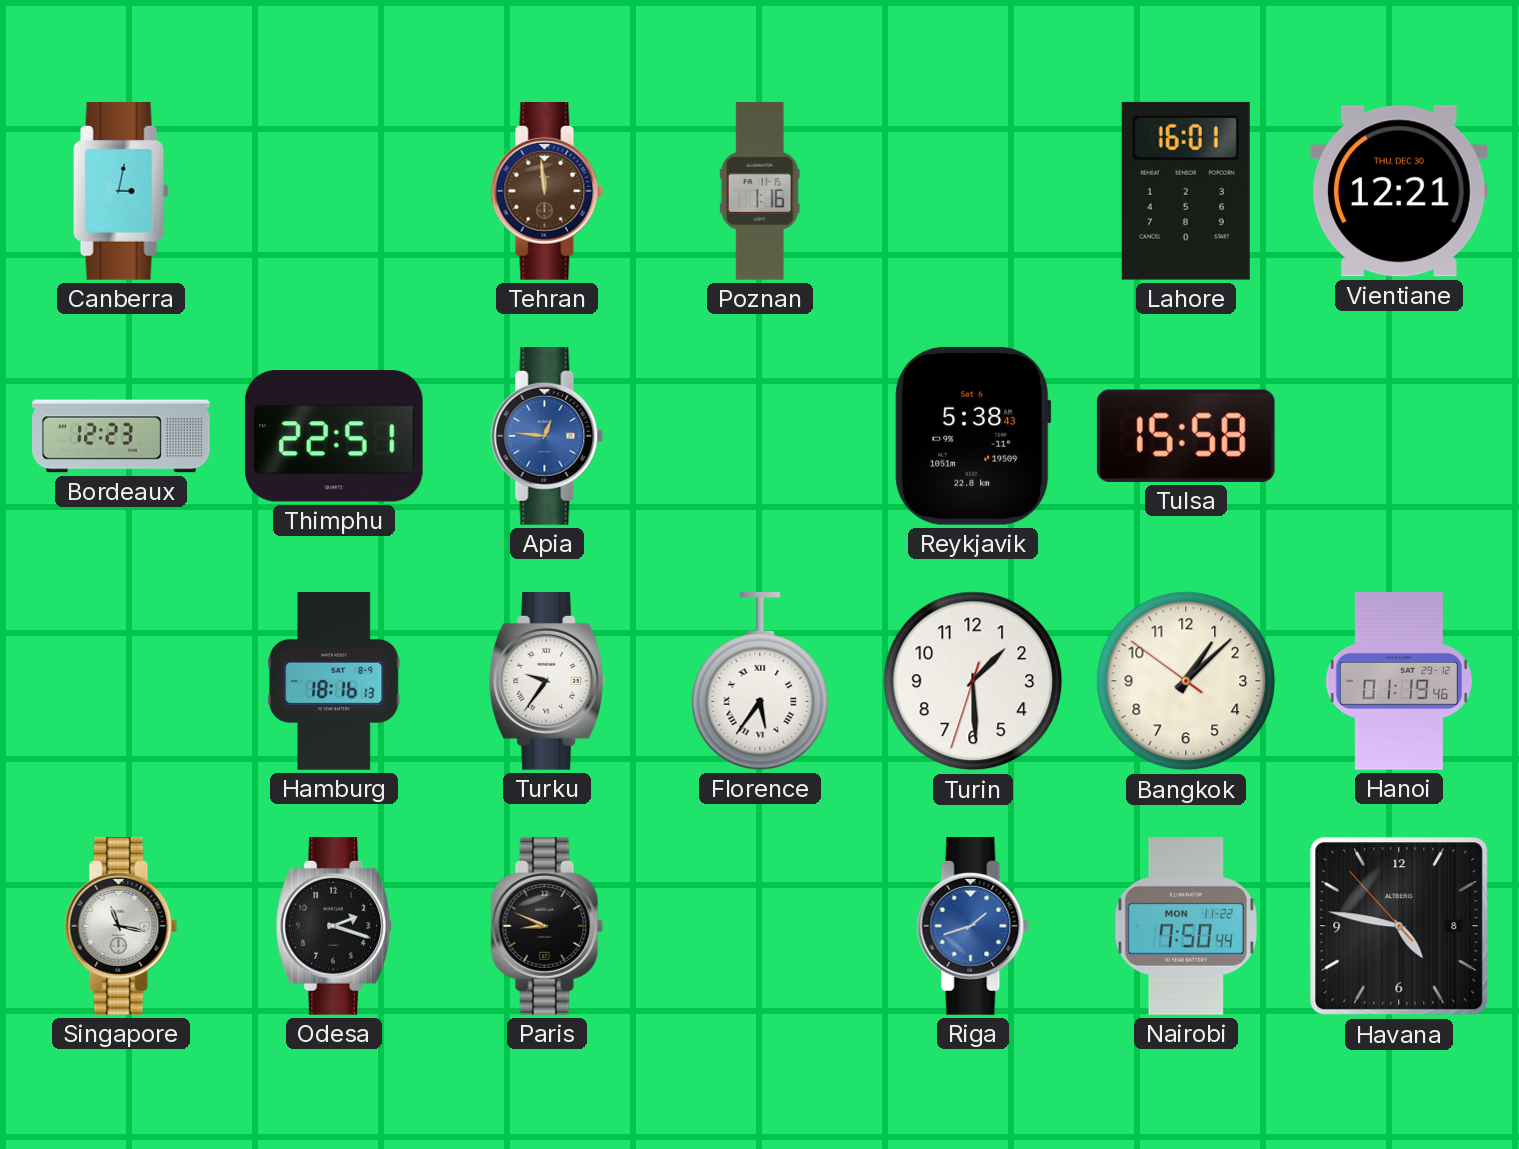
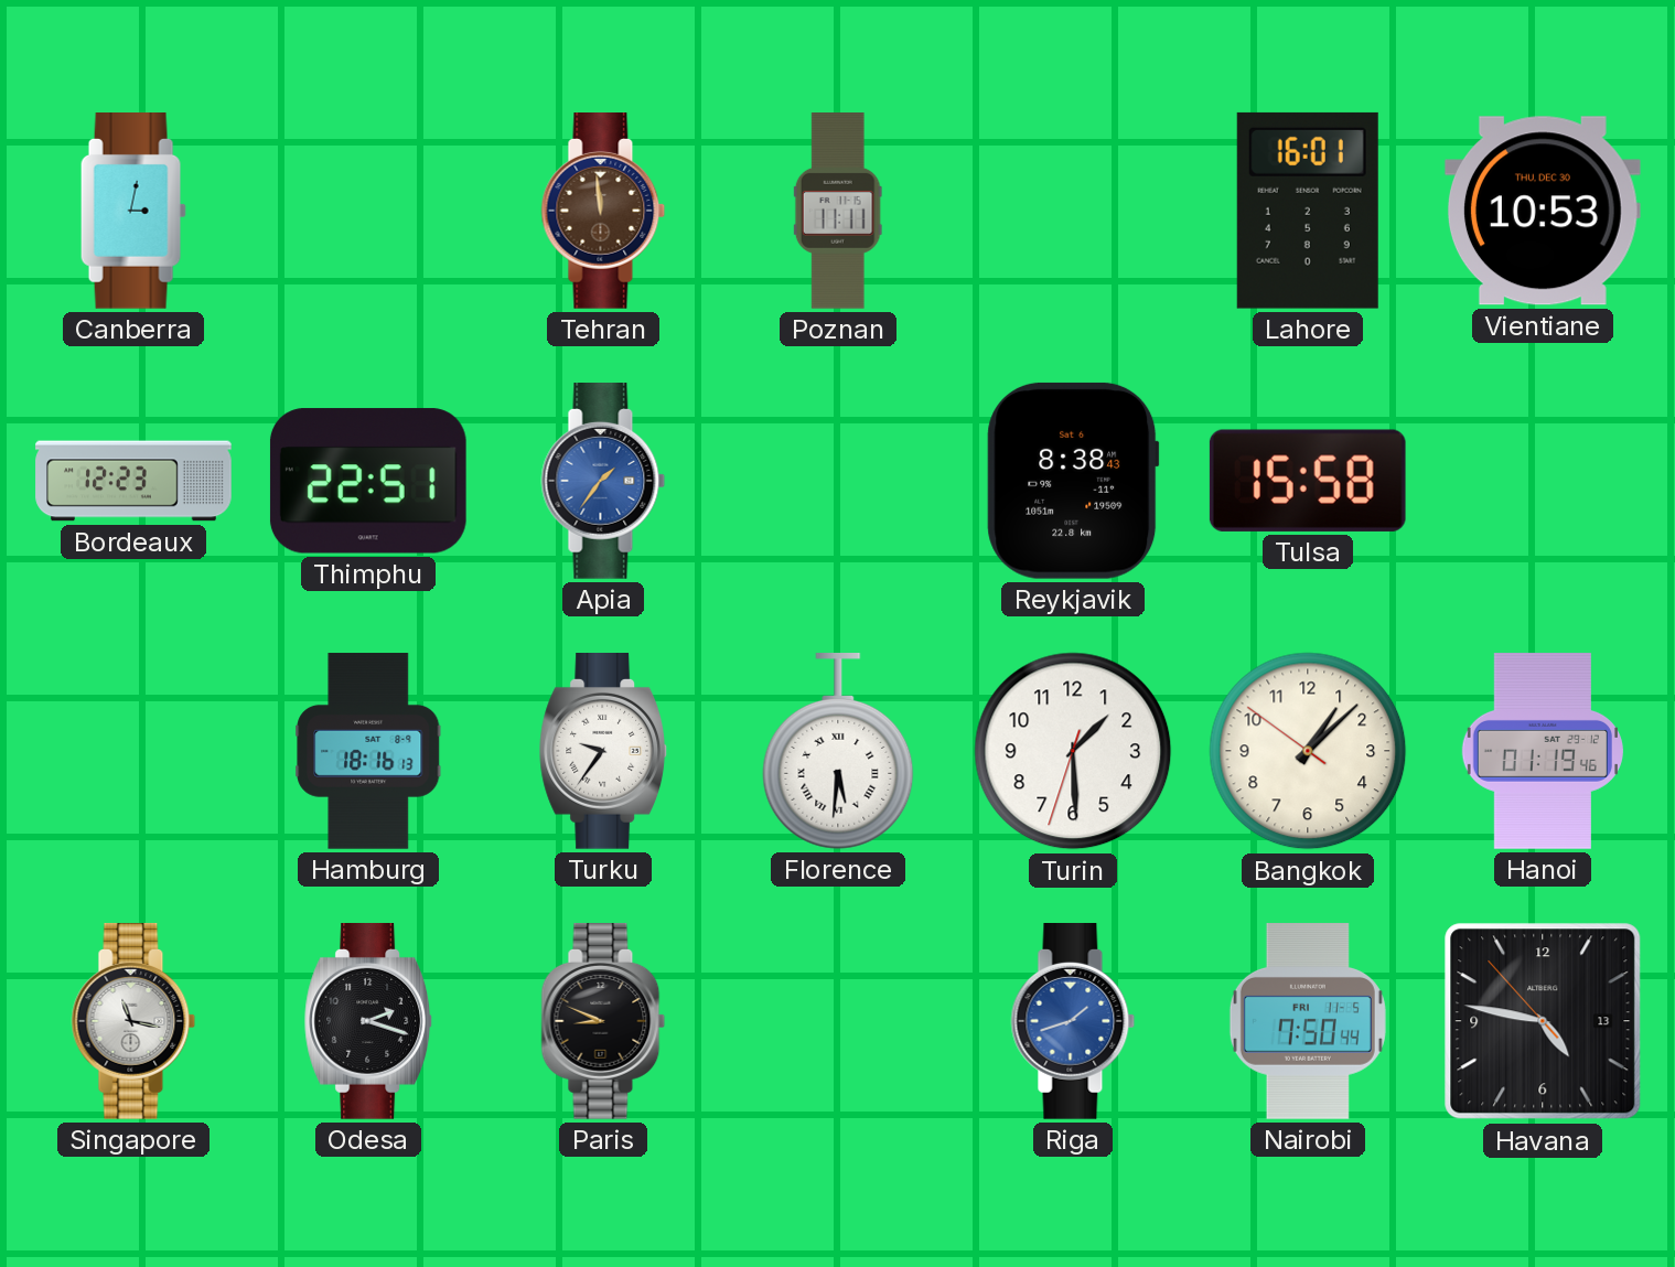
Poznan: 1:16 -> 11:11 (838, 211)
Vientiane: 12:21 -> 10:53 (1543, 211)
Apia: 12:46 -> 1:36 (603, 482)
Reykjavik: 5:38 -> 8:38 (1073, 481)
Florence: 5:36 -> 5:31 (838, 752)
Nairobi date: MON 11-22 -> FRI 11-5 (1308, 1022)
Havana date: 8 -> 13 (1543, 1021)
